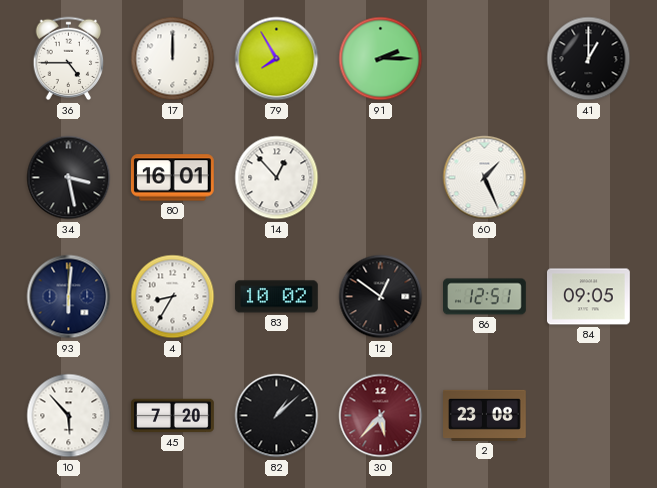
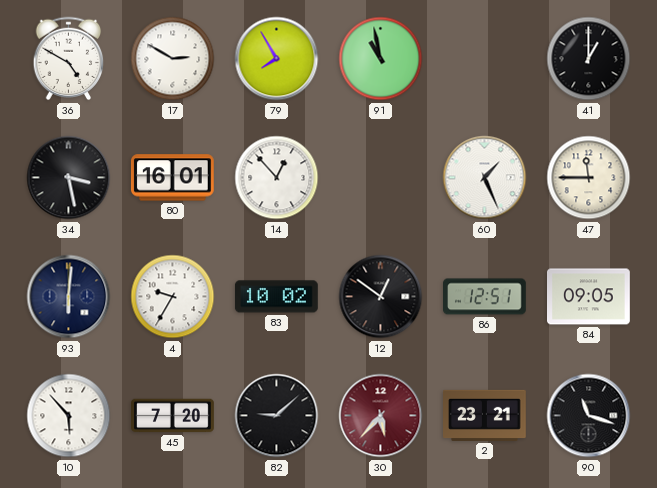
36: 4:45 -> 4:50 (69, 59)
17: 12:00 -> 2:50 (173, 59)
91: 2:15 -> 10:58 (381, 59)
47: none -> 11:45 (589, 178)
4: 8:35 -> 9:35 (173, 297)
82: 1:08 -> 9:08 (277, 416)
2: 23:08 -> 23:21 (485, 415)
90: none -> 11:18 (589, 416)
